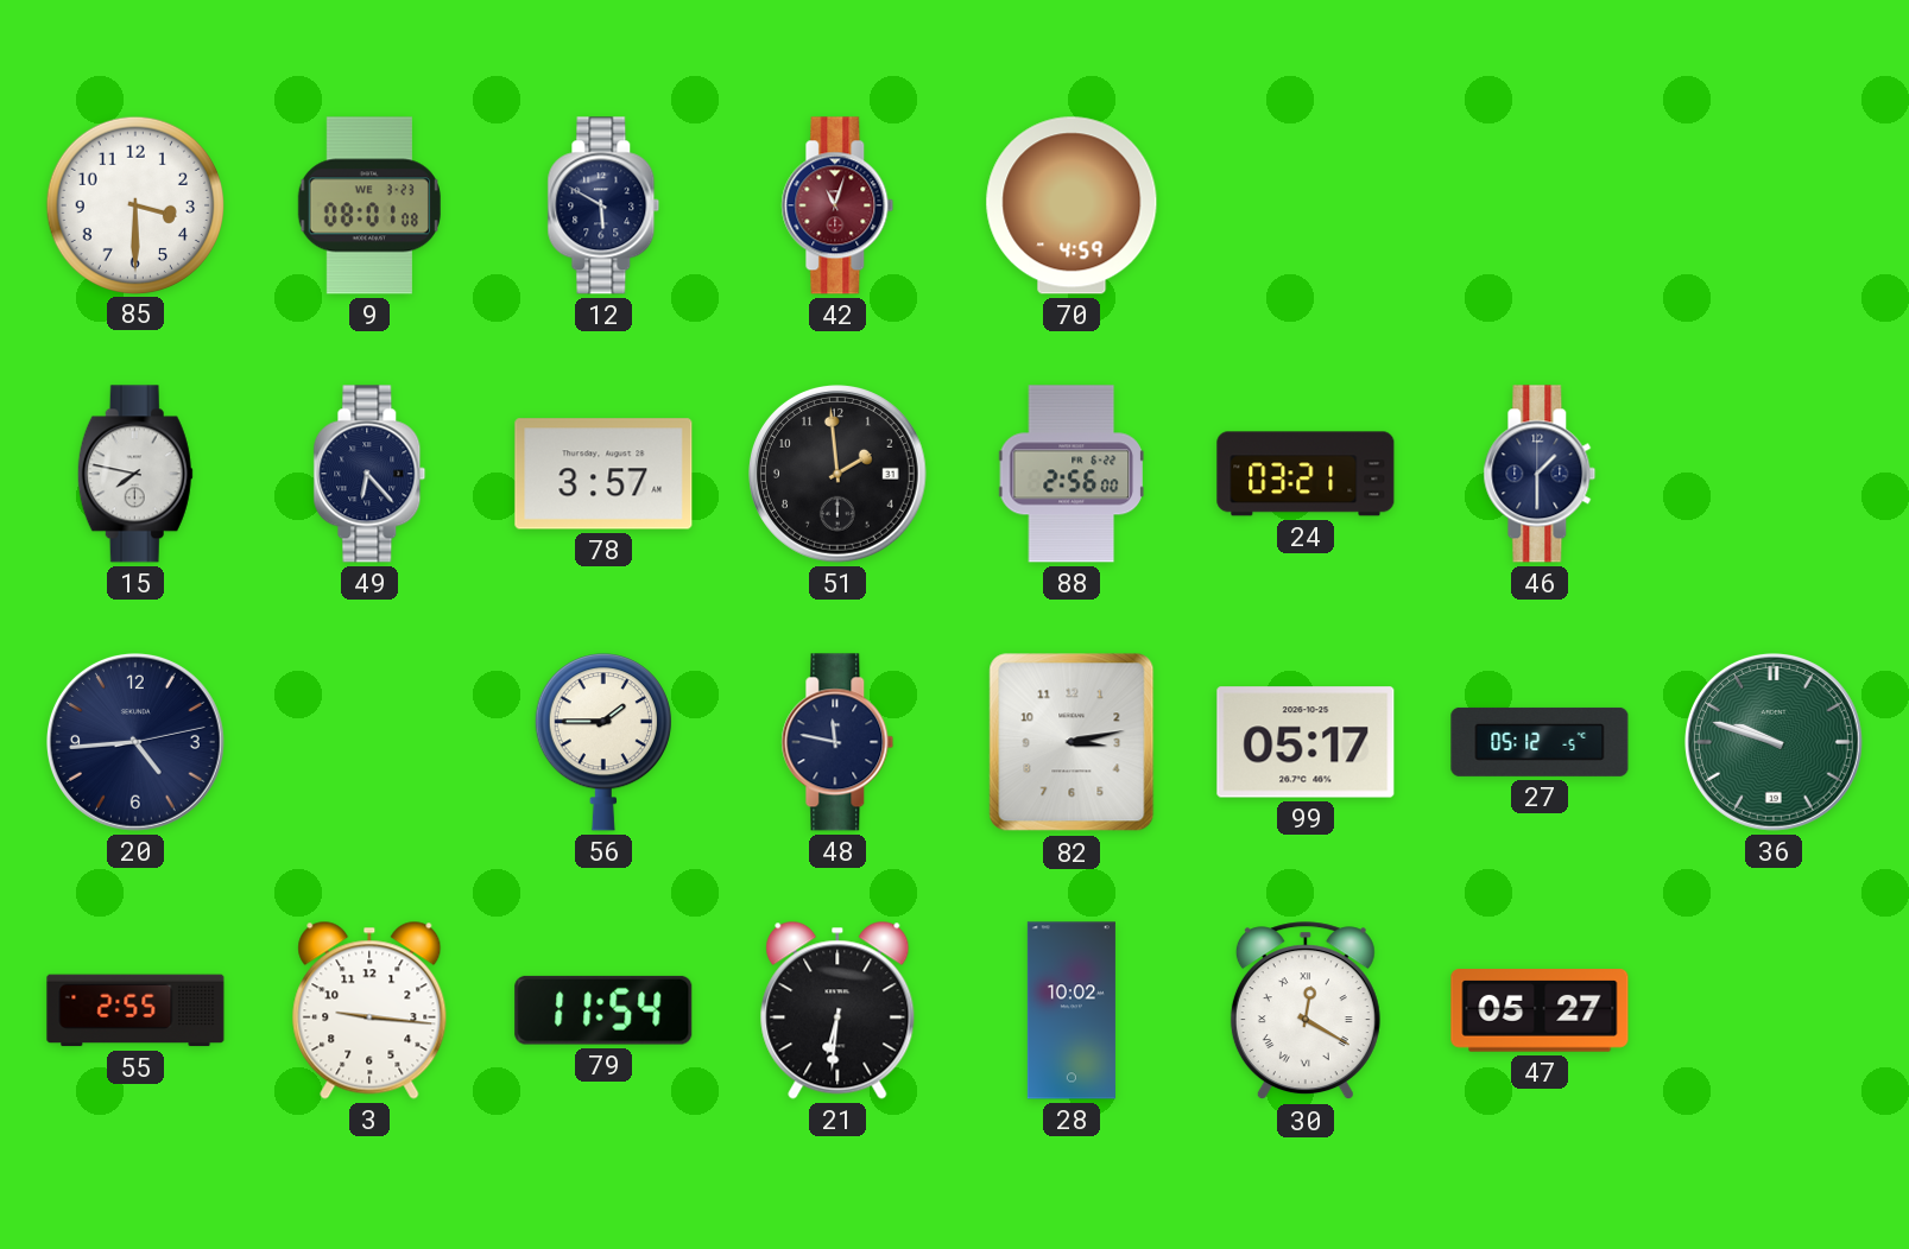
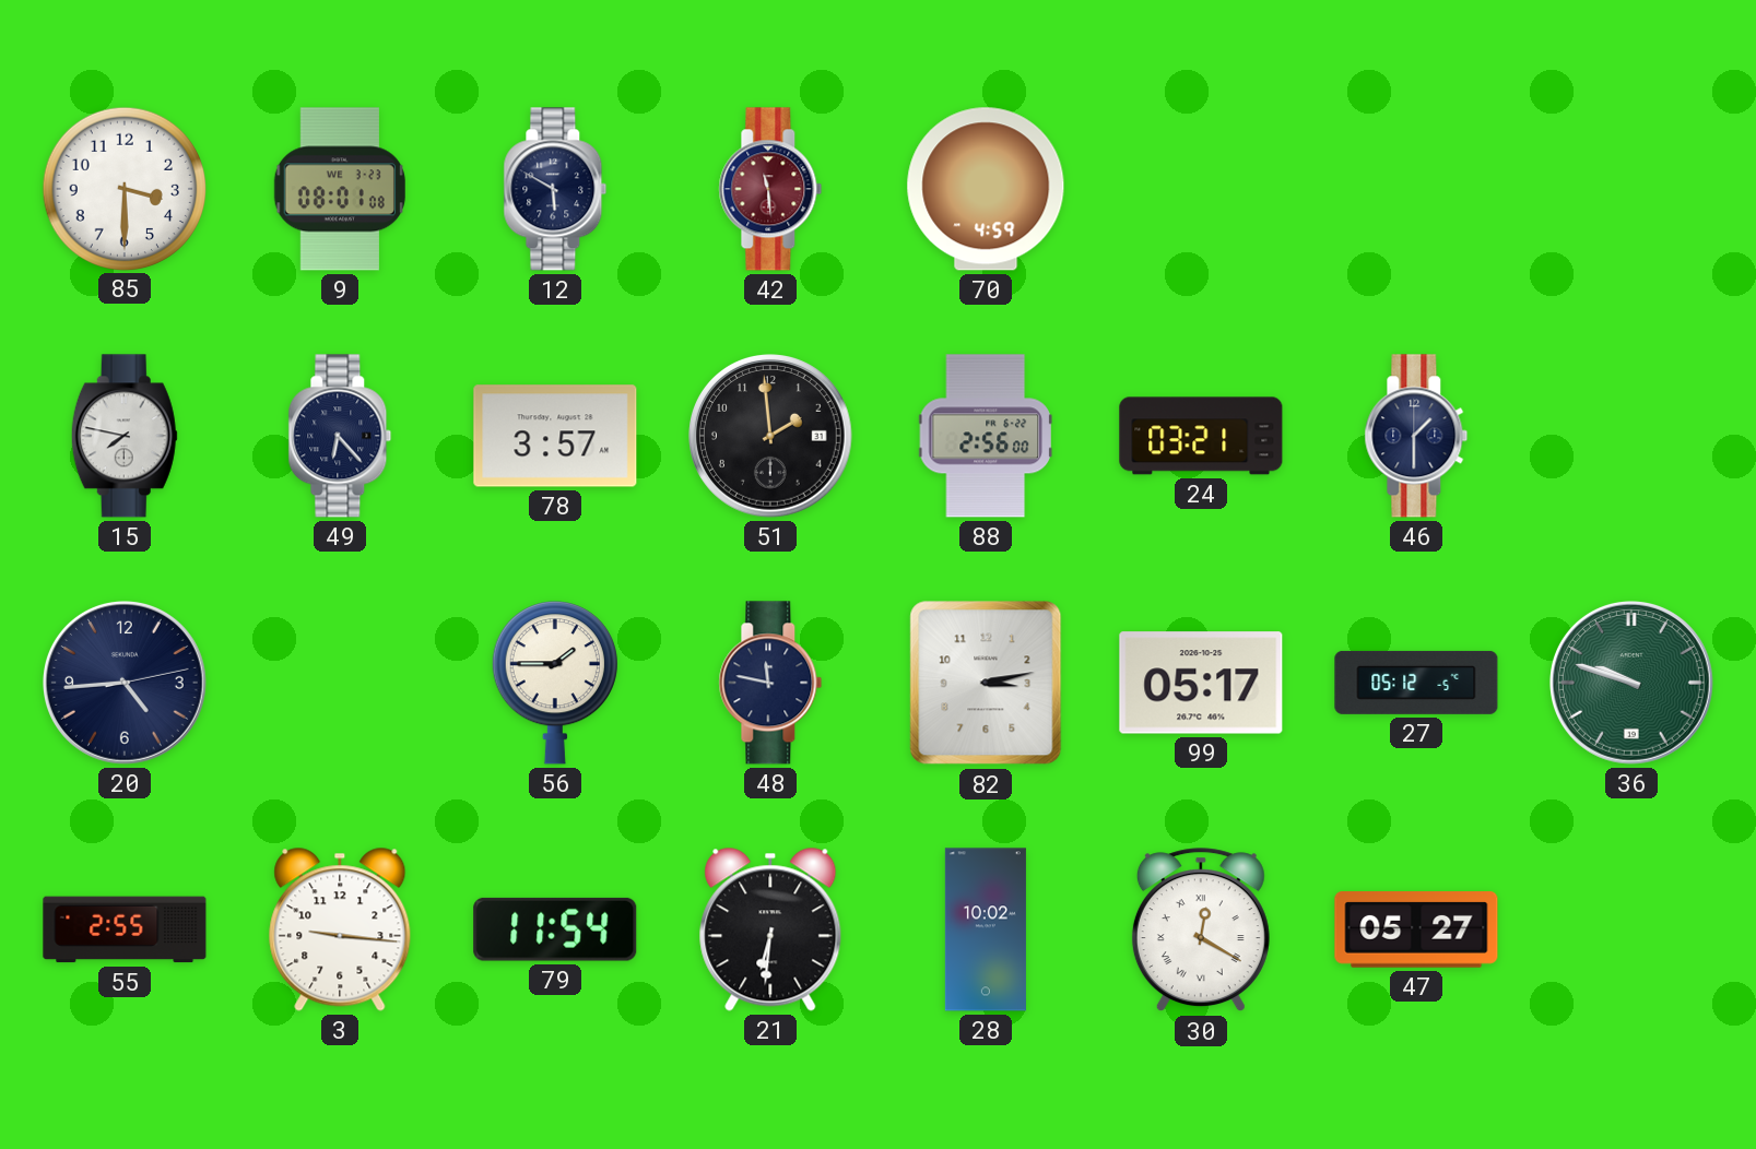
42: 11:03 -> 11:29 (770, 189)
